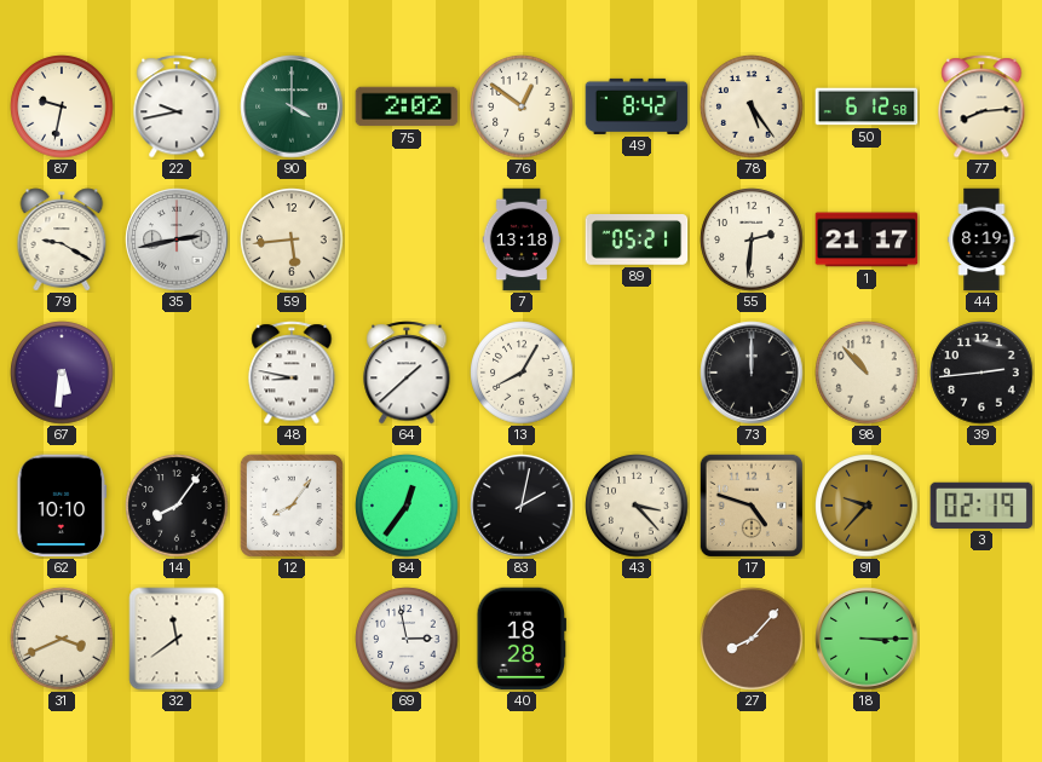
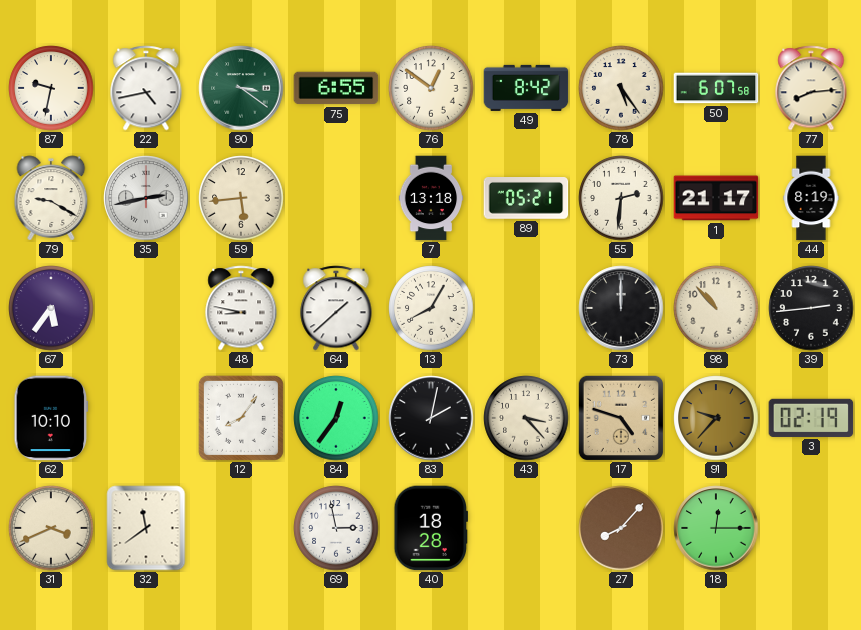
22: 9:43 -> 4:43 (146, 88)
90: 4:00 -> 3:21 (241, 88)
75: 2:02 -> 6:55 (336, 88)
50: 6:12 -> 6:07 (716, 88)
67: 5:31 -> 5:36 (51, 308)
14: 8:06 -> none (177, 506)
18: 3:15 -> 12:15 (716, 528)
